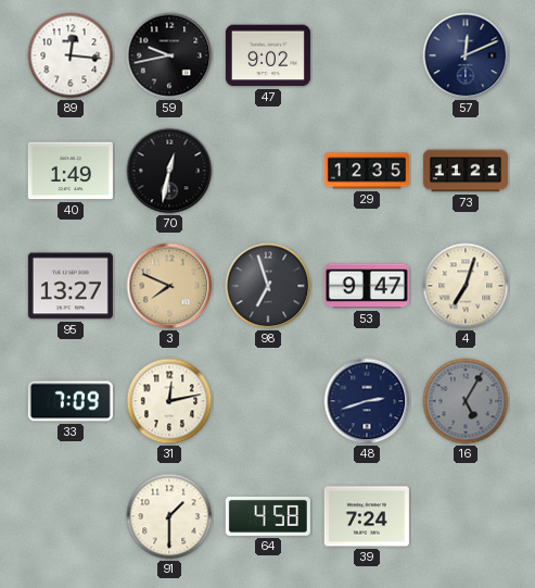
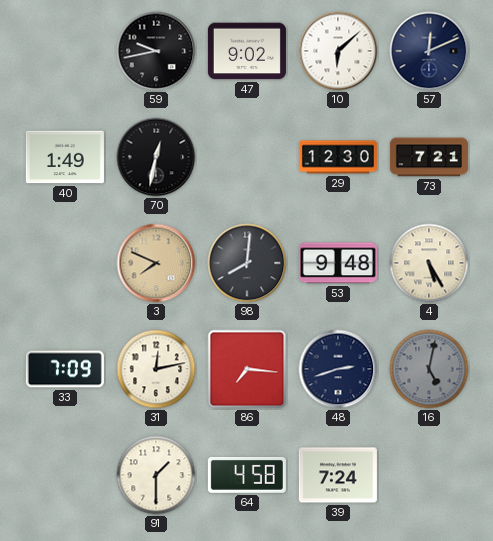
89: 12:16 -> none (71, 55)
10: none -> 6:08 (338, 51)
29: 12:35 -> 12:30 (338, 157)
73: 11:21 -> 7:21 (429, 157)
95: 13:27 -> none (71, 286)
98: 6:57 -> 8:01 (247, 263)
53: 9:47 -> 9:48 (338, 263)
4: 7:03 -> 5:25 (429, 263)
86: none -> 7:16 (247, 369)
16: 5:05 -> 5:02 (429, 369)
